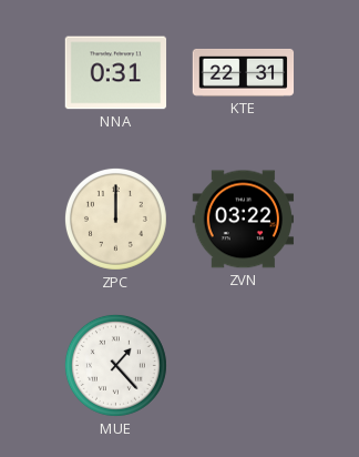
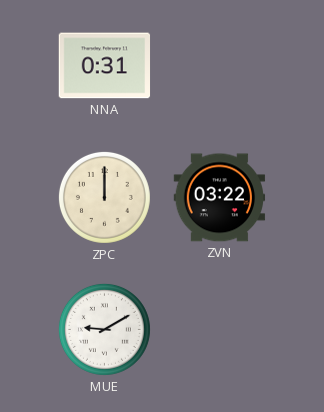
KTE: 22:31 -> none (244, 72)
MUE: 1:23 -> 9:10 (104, 329)
